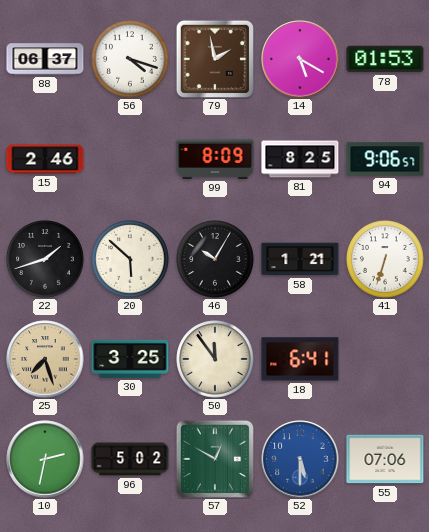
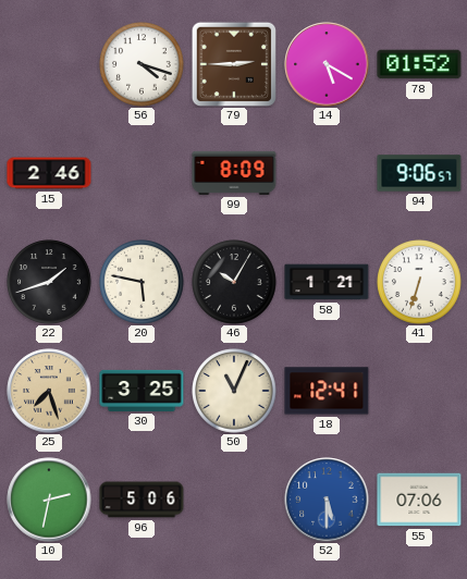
88: 06:37 -> none (45, 59)
79: 1:58 -> 2:45 (233, 63)
78: 01:53 -> 01:52 (419, 64)
81: 8:25 -> none (300, 159)
20: 5:52 -> 5:47 (142, 282)
50: 11:54 -> 11:04 (234, 391)
18: 6:41 -> 12:41 (327, 391)
96: 5:02 -> 5:06 (142, 500)
57: 12:50 -> none (214, 458)
